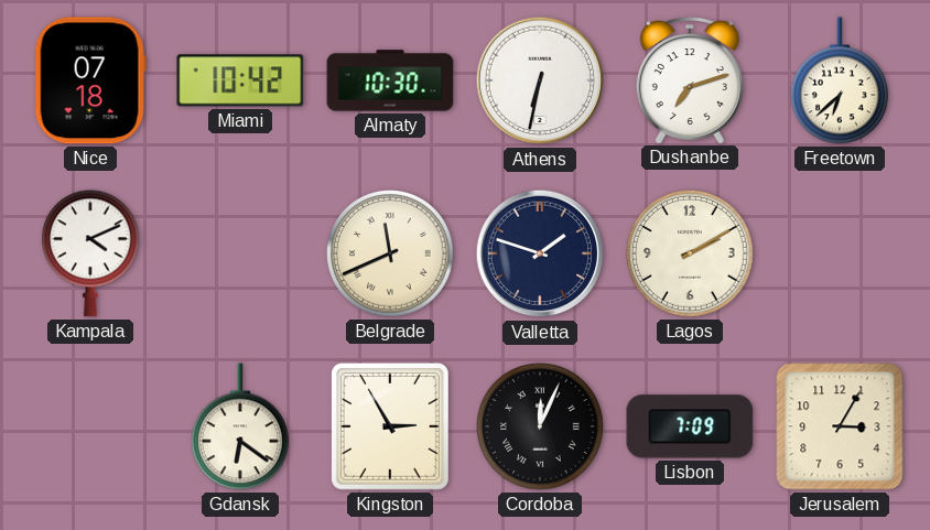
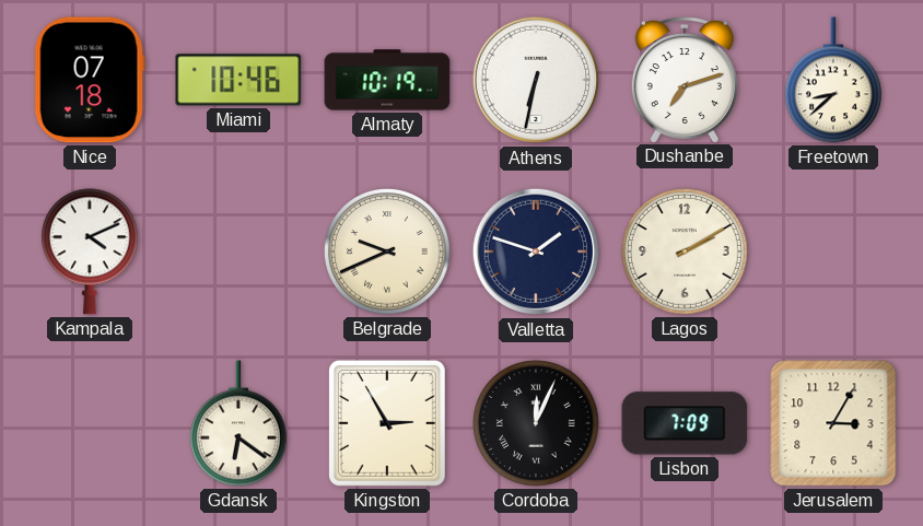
Miami: 10:42 -> 10:46 (238, 80)
Almaty: 10:30 -> 10:19 (387, 80)
Freetown: 6:38 -> 8:38 (833, 80)
Belgrade: 11:41 -> 9:41 (388, 253)
